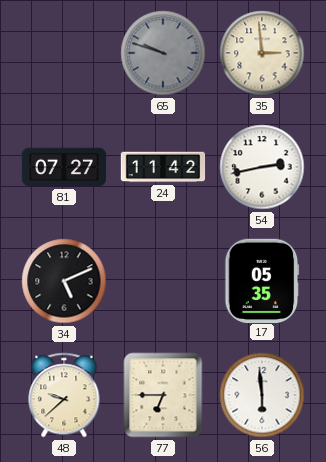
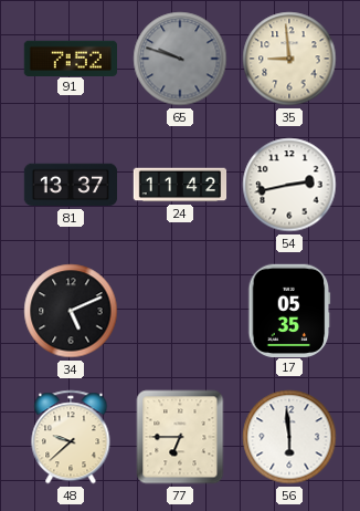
91: none -> 7:52 (70, 58)
35: 2:59 -> 8:59 (289, 59)
81: 07:27 -> 13:37 (71, 185)
